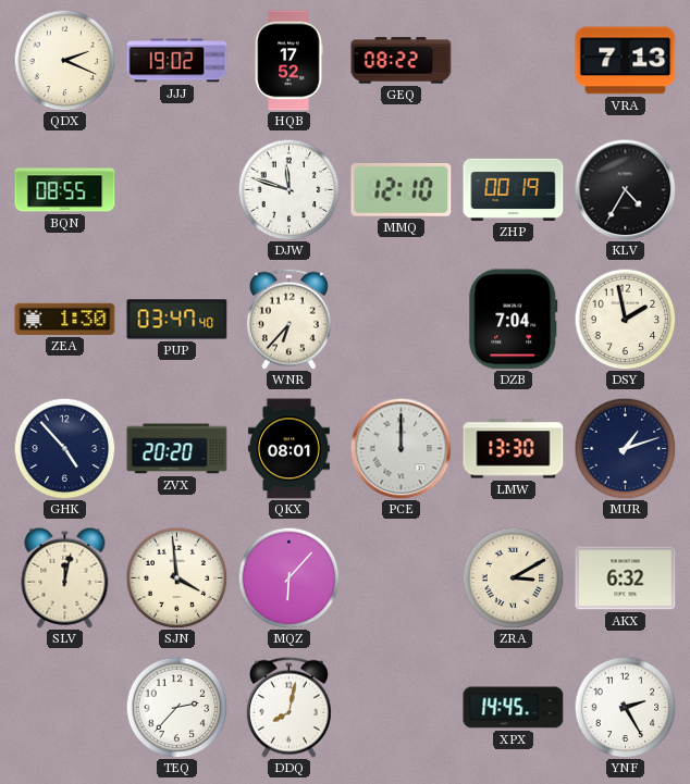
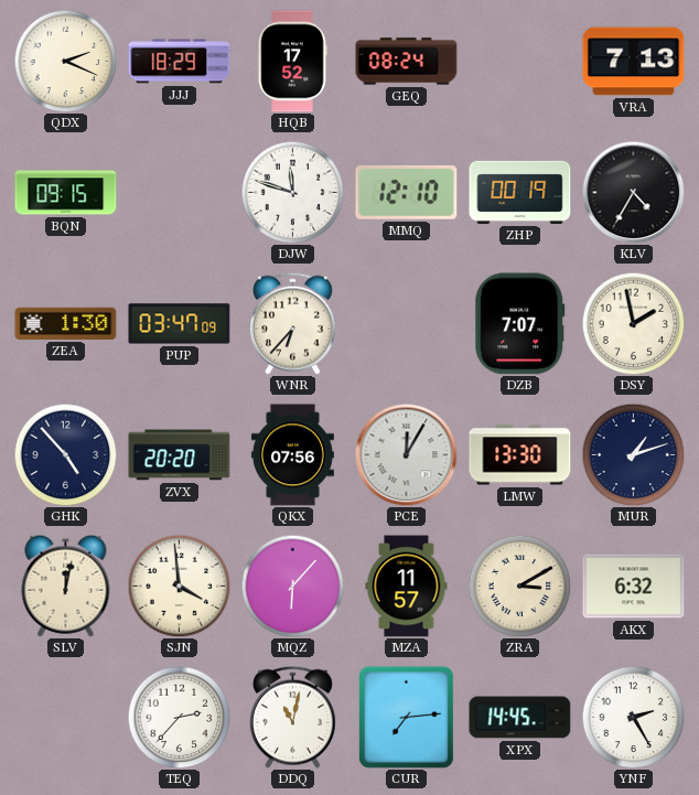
JJJ: 19:02 -> 18:29 (180, 62)
GEQ: 08:22 -> 08:24 (407, 62)
BQN: 08:55 -> 09:15 (66, 193)
PUP: 03:47:40 -> 03:47:09 (180, 324)
DZB: 7:04 -> 7:07 (520, 324)
QKX: 08:01 -> 07:56 (292, 455)
PCE: 12:00 -> 12:05 (406, 454)
MZA: none -> 11:57 (407, 587)
DDQ: 8:02 -> 11:02 (292, 717)
CUR: none -> 7:14 (406, 717)
